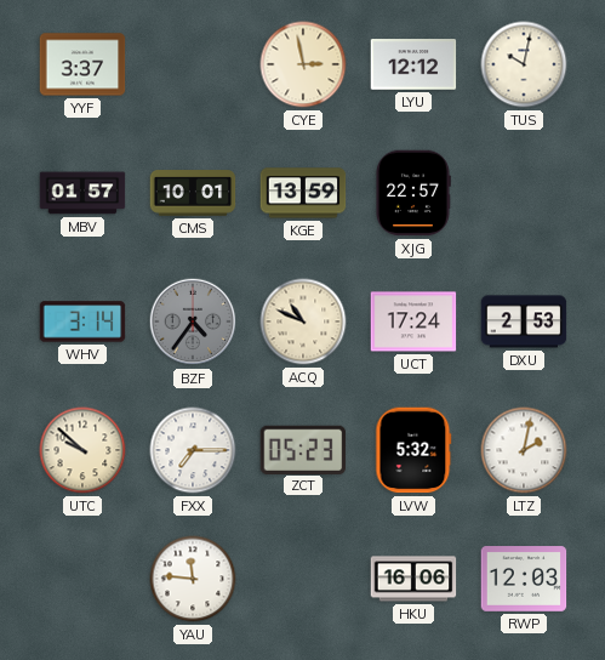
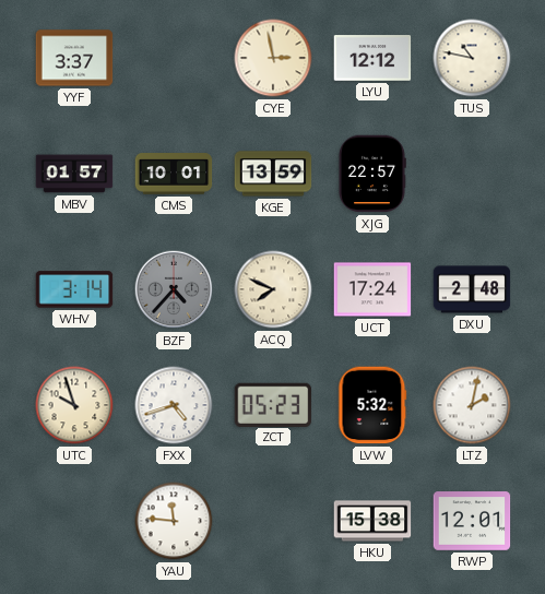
TUS: 10:02 -> 10:47 (472, 58)
BZF: 4:36 -> 4:37 (174, 289)
ACQ: 10:49 -> 7:49 (273, 289)
DXU: 2:53 -> 2:48 (472, 289)
UTC: 9:52 -> 9:57 (74, 405)
FXX: 7:15 -> 4:42 (174, 405)
HKU: 16:06 -> 15:38 (372, 521)
RWP: 12:03 -> 12:01 (472, 521)
